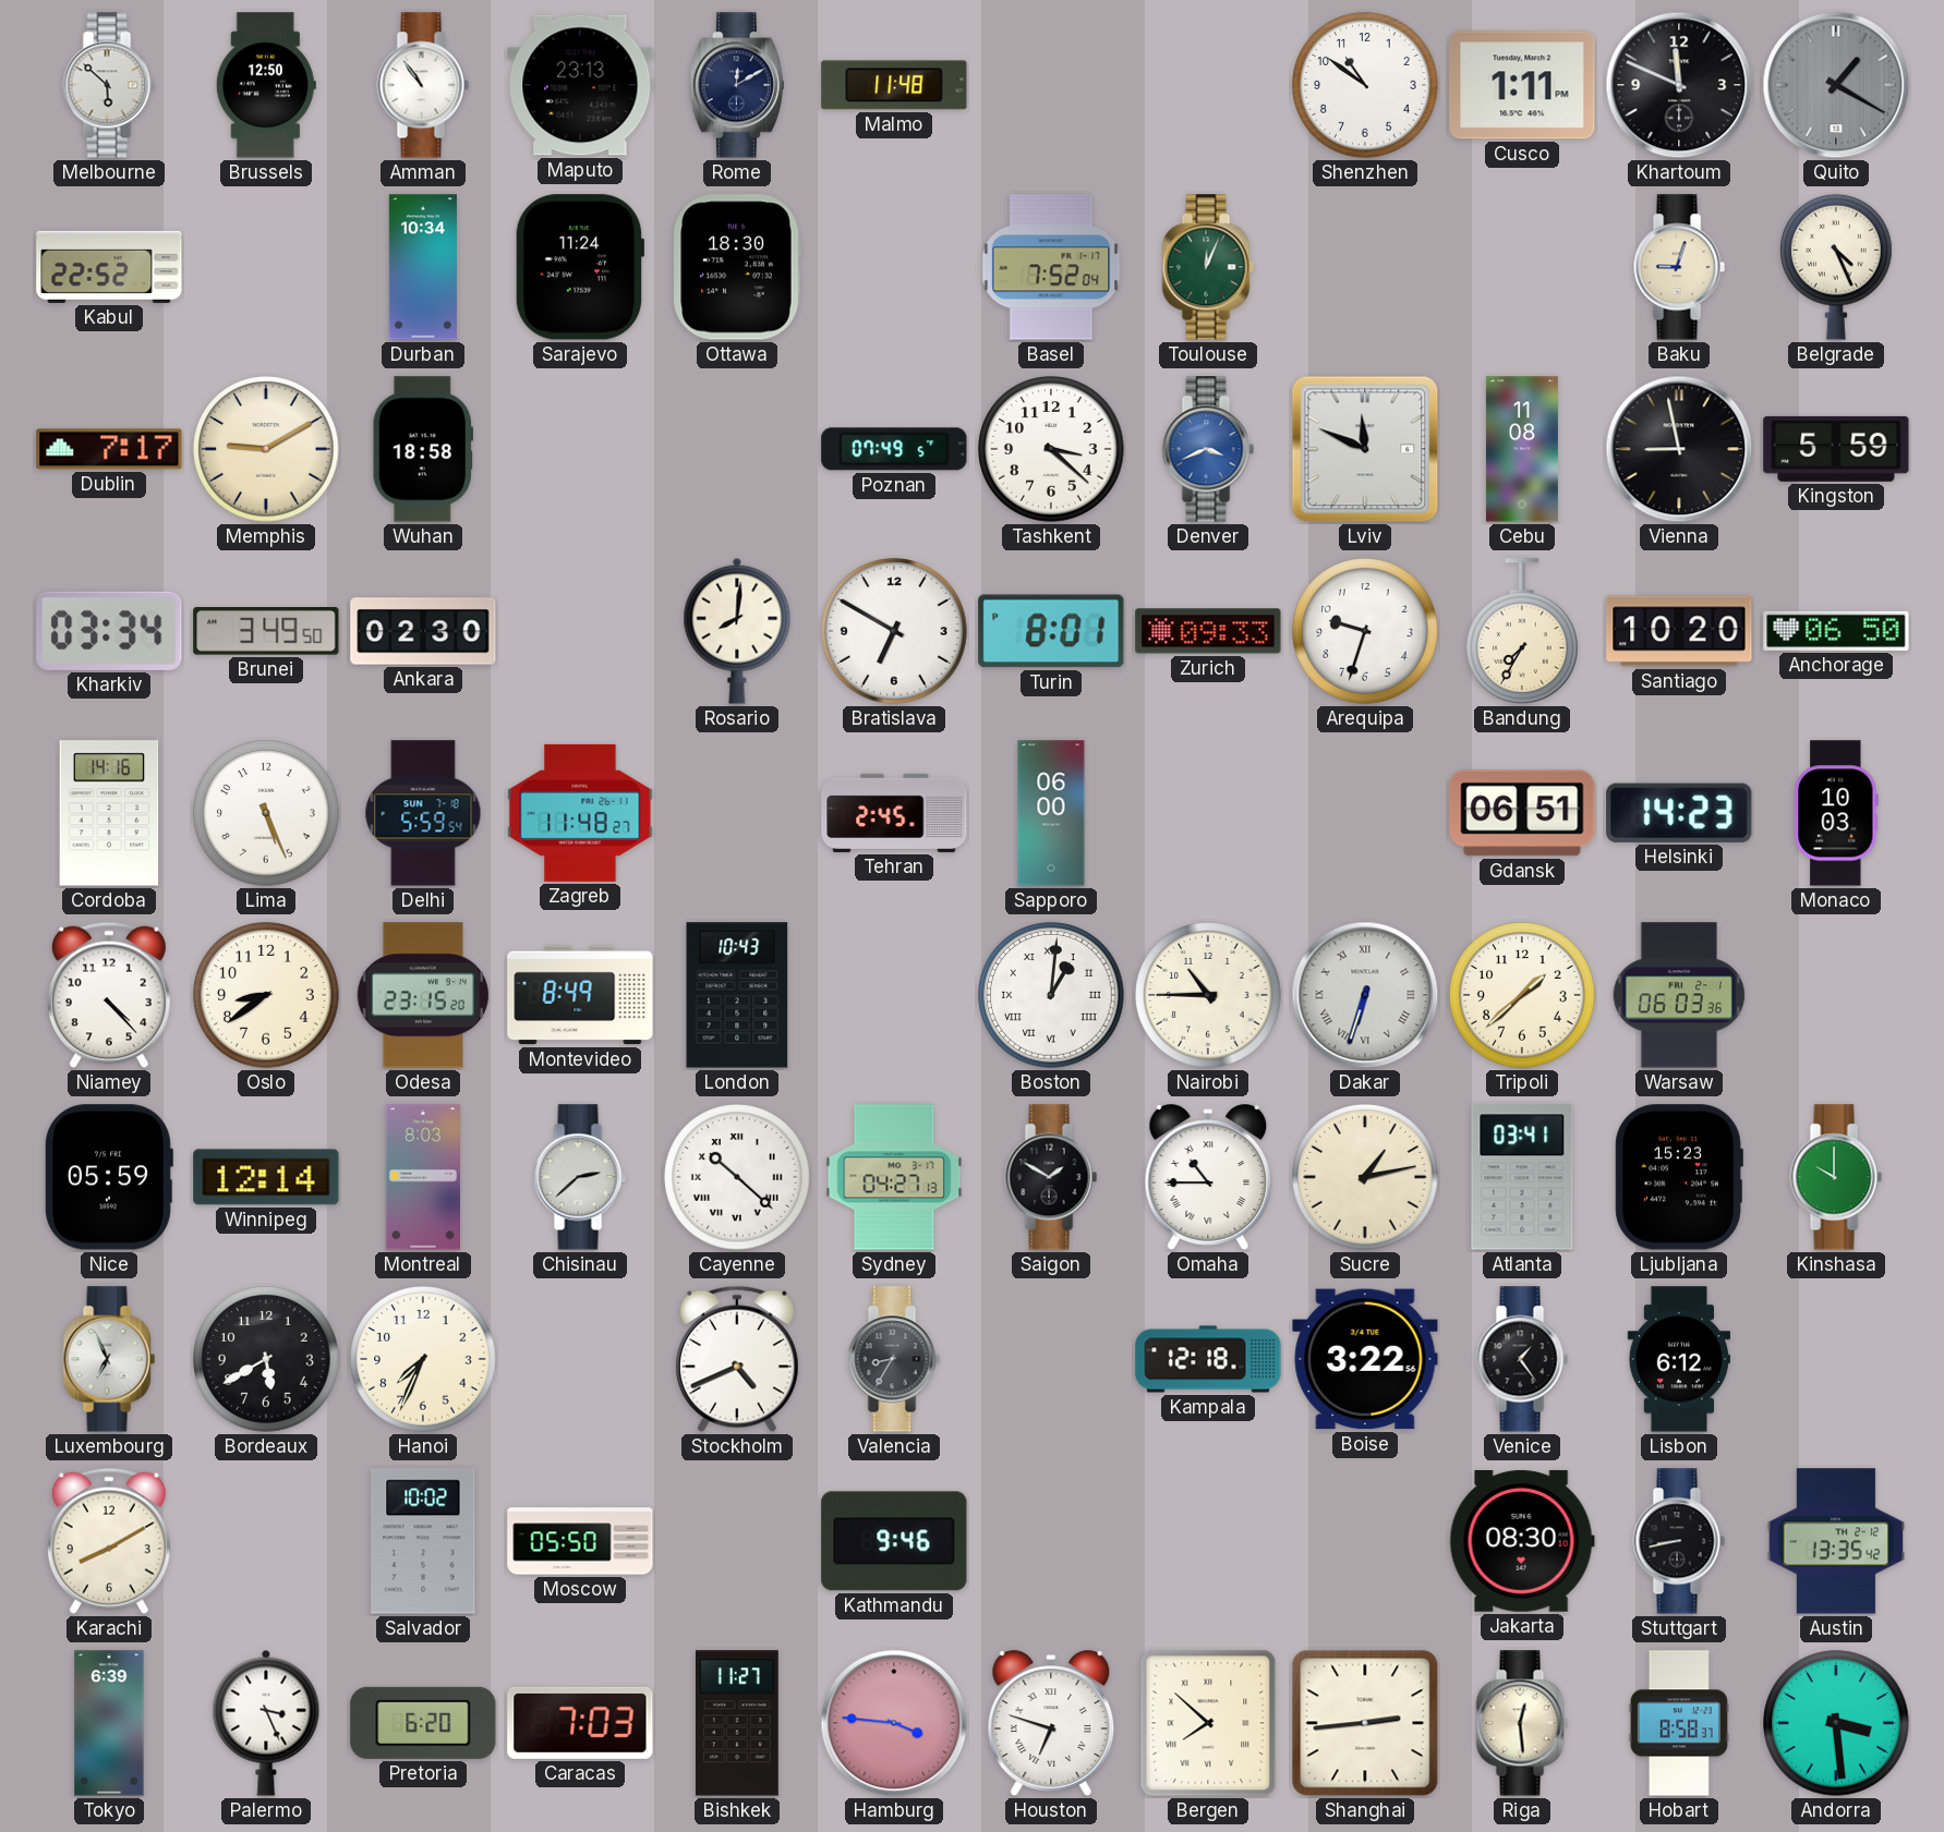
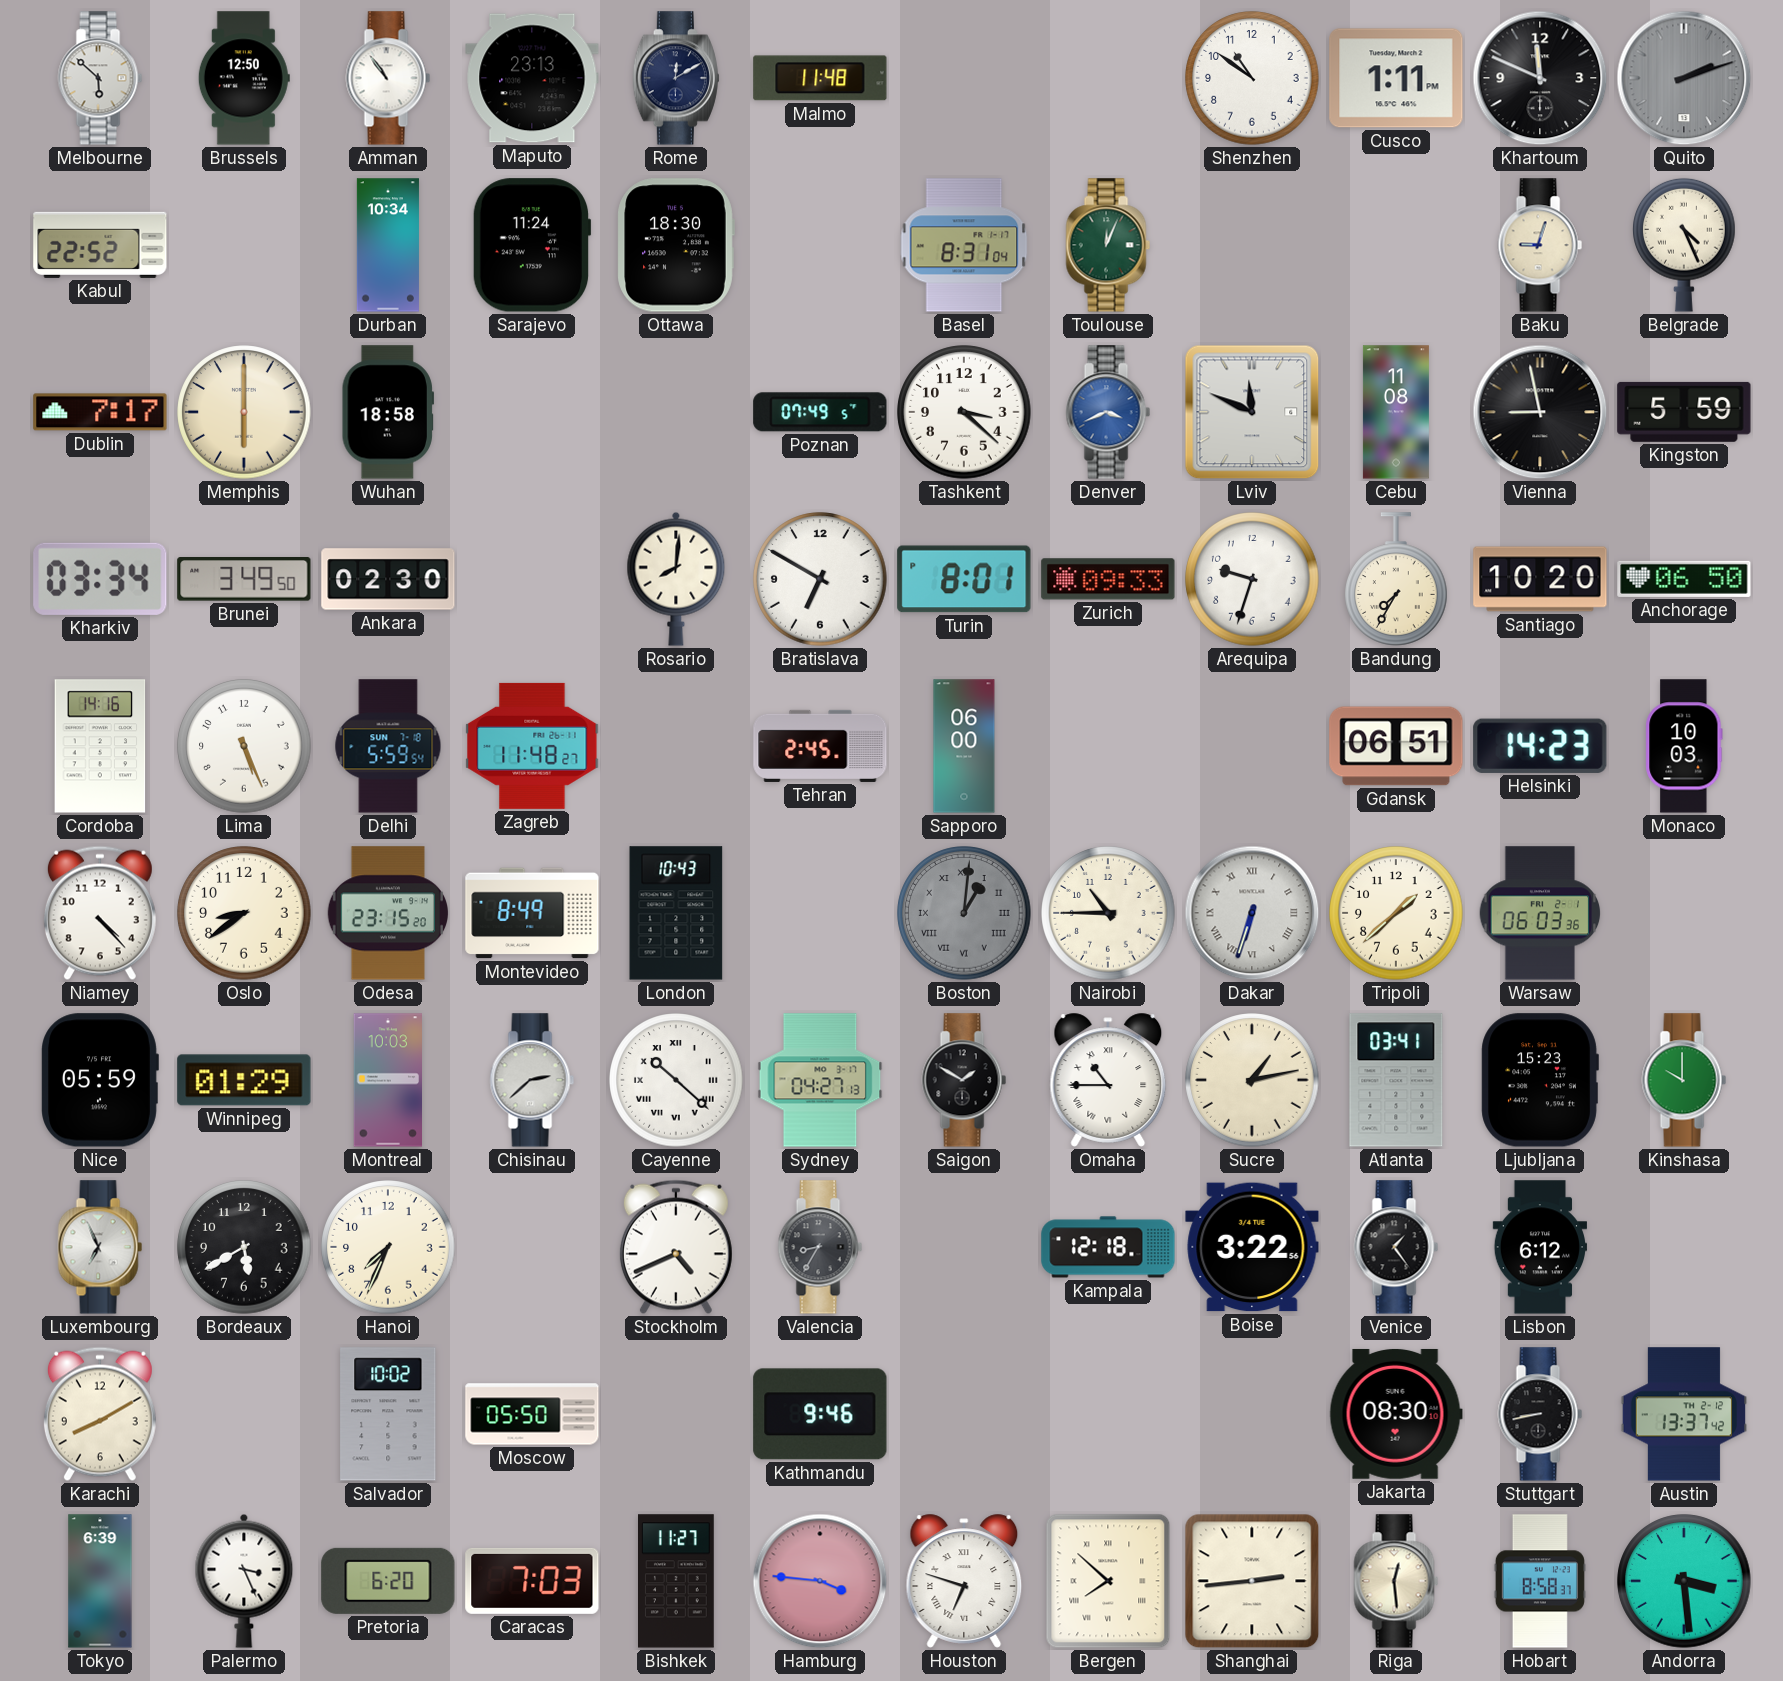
Quito: 1:20 -> 2:12 (1684, 78)
Basel: 7:52 -> 8:31 (964, 245)
Memphis: 9:10 -> 6:00 (244, 412)
Boston dial: white -> grey (964, 913)
Winnipeg: 12:14 -> 01:29 (244, 1080)
Montreal: 8:03 -> 10:03 (387, 1080)
Austin: 13:35 -> 13:37 (1684, 1414)
